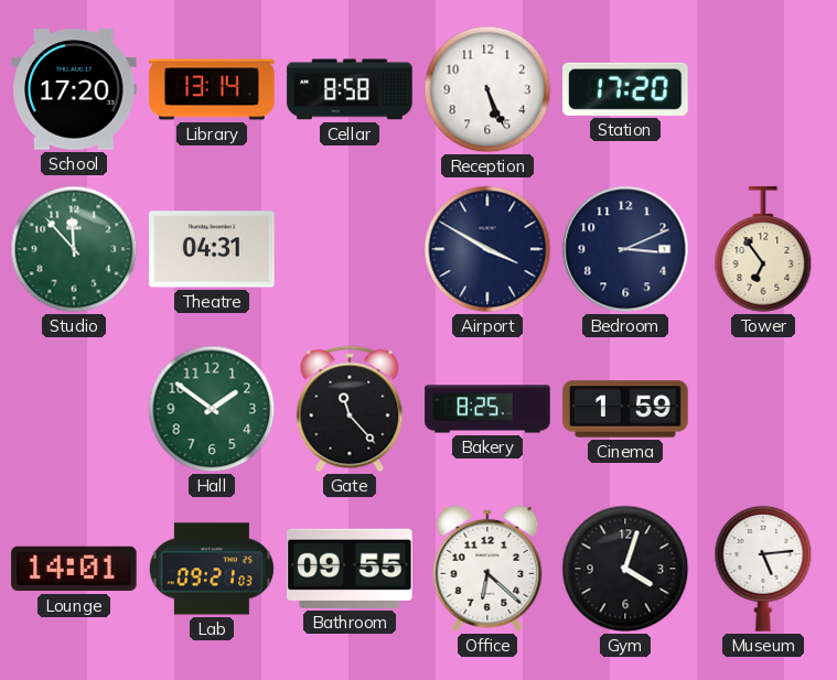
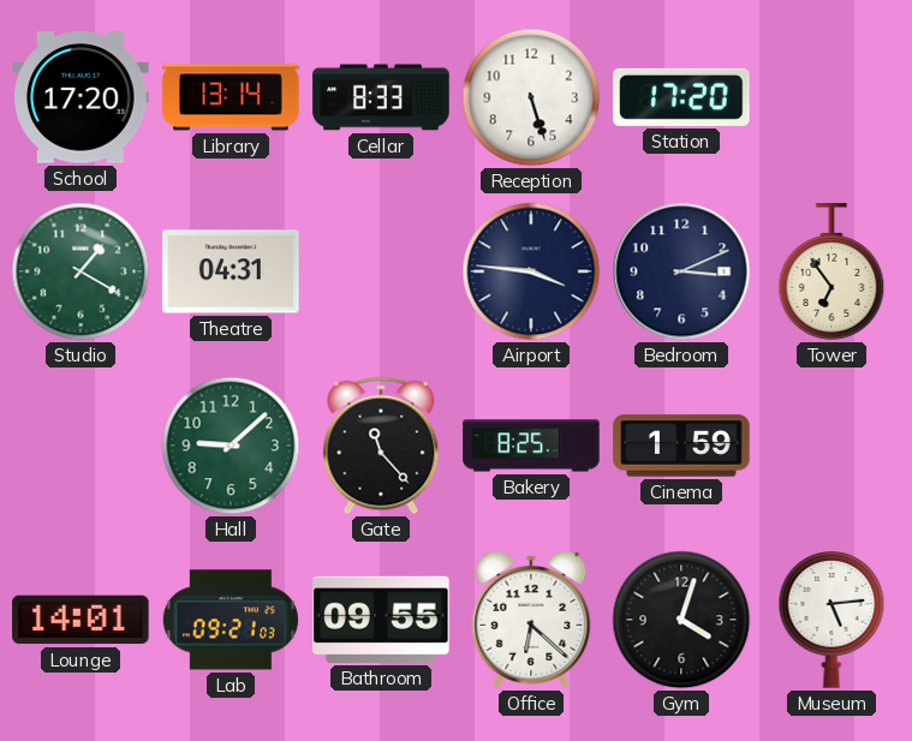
Cellar: 8:58 -> 8:33 (381, 97)
Reception: 5:26 -> 5:27 (531, 97)
Studio: 11:53 -> 1:20 (81, 271)
Airport: 3:50 -> 3:46 (531, 271)
Hall: 1:51 -> 9:08 (231, 446)
